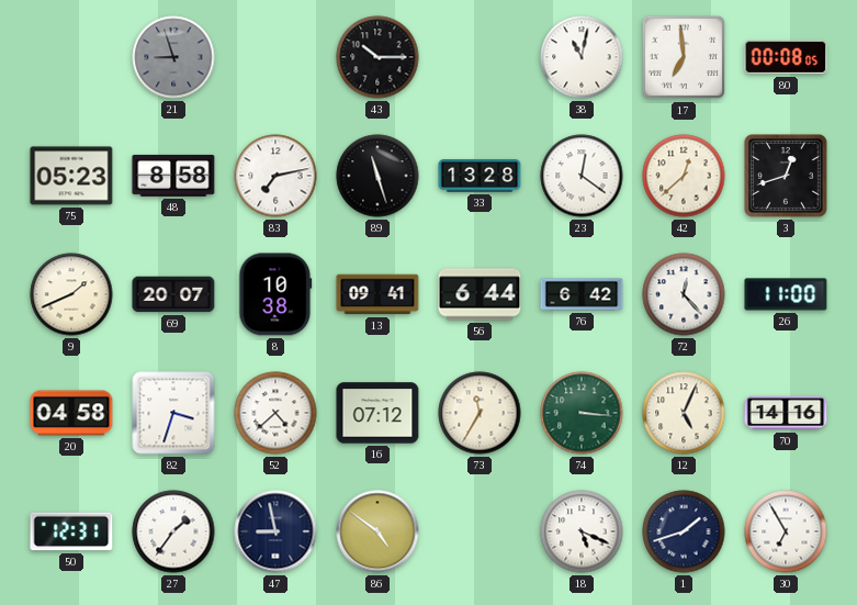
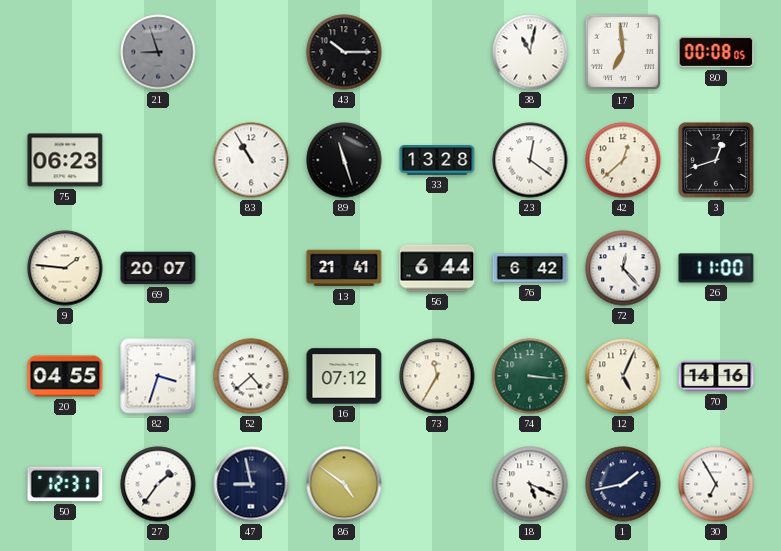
75: 05:23 -> 06:23 (65, 160)
48: 8:58 -> none (173, 176)
83: 7:13 -> 10:55 (251, 160)
9: 1:41 -> 1:46 (65, 268)
8: 10:38 -> none (275, 294)
13: 09:41 -> 21:41 (344, 268)
20: 04:58 -> 04:55 (65, 376)
1: 1:42 -> 1:43 (623, 484)
